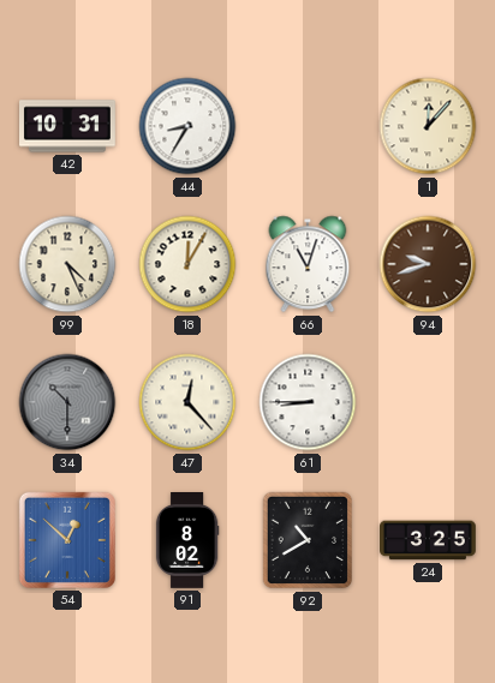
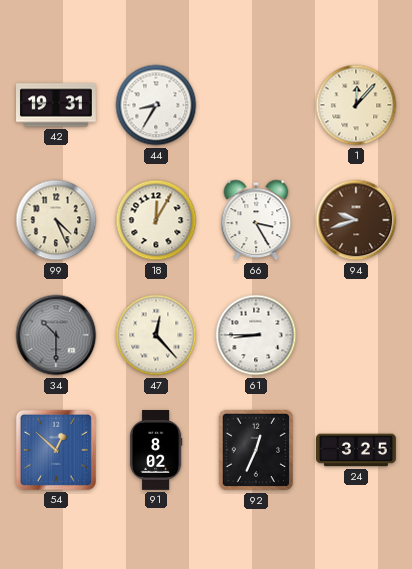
42: 10:31 -> 19:31 (57, 105)
66: 11:03 -> 3:25 (256, 220)
92: 10:40 -> 12:34 (256, 450)
